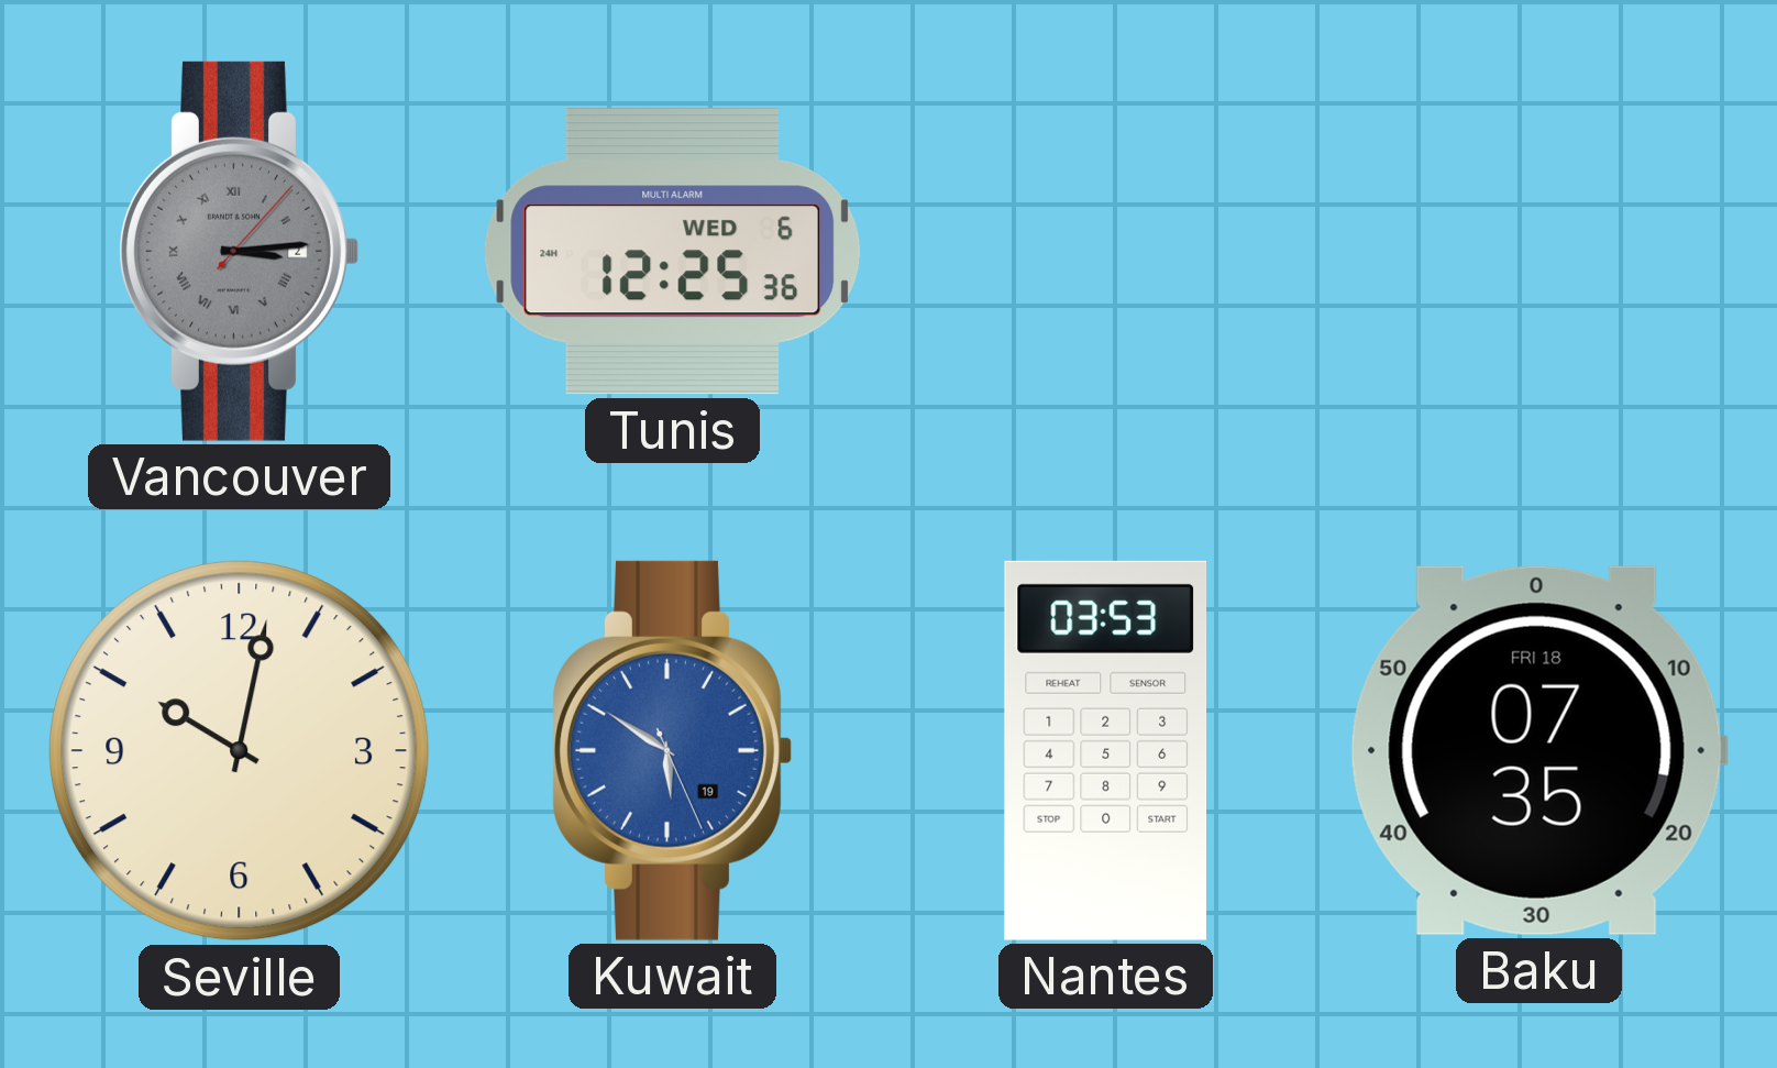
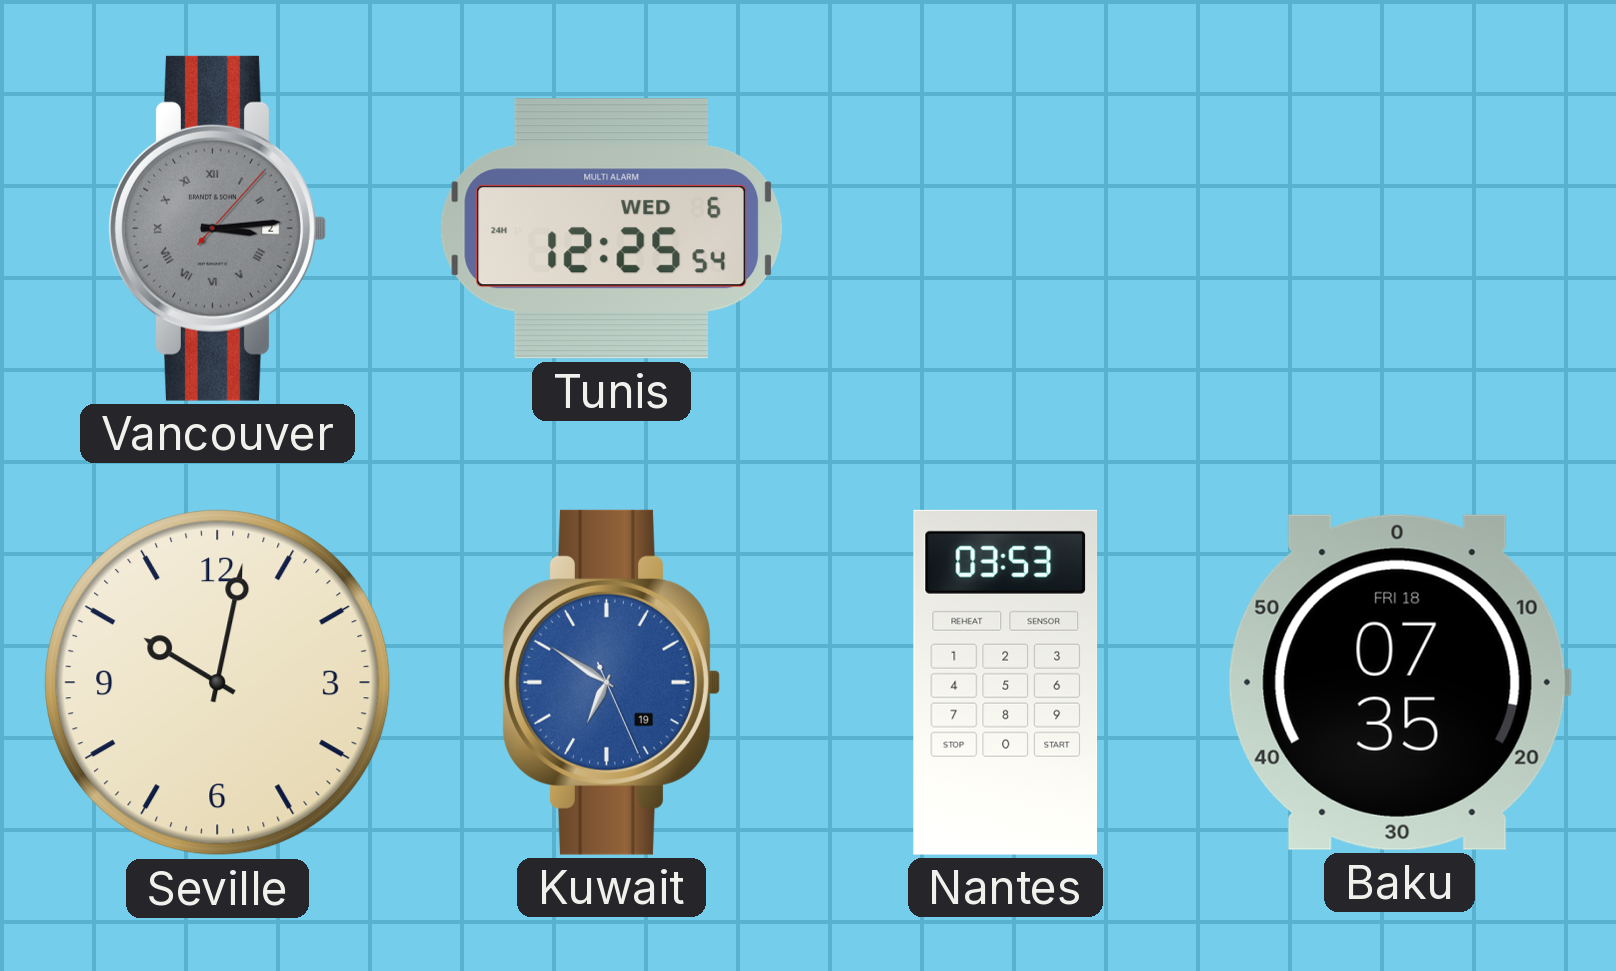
Tunis: 12:25:36 -> 12:25:54 (612, 229)
Kuwait: 5:50 -> 6:50 (611, 682)
